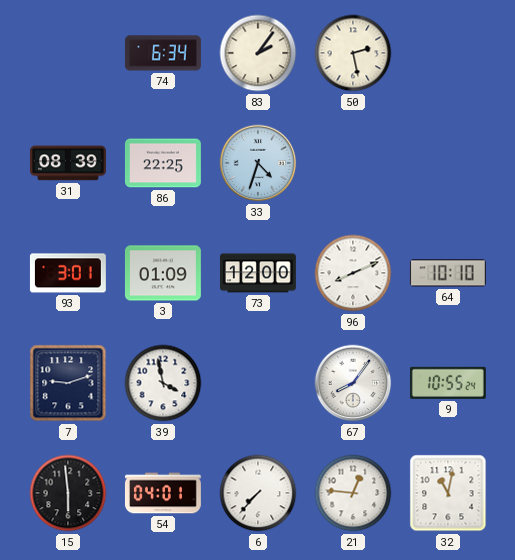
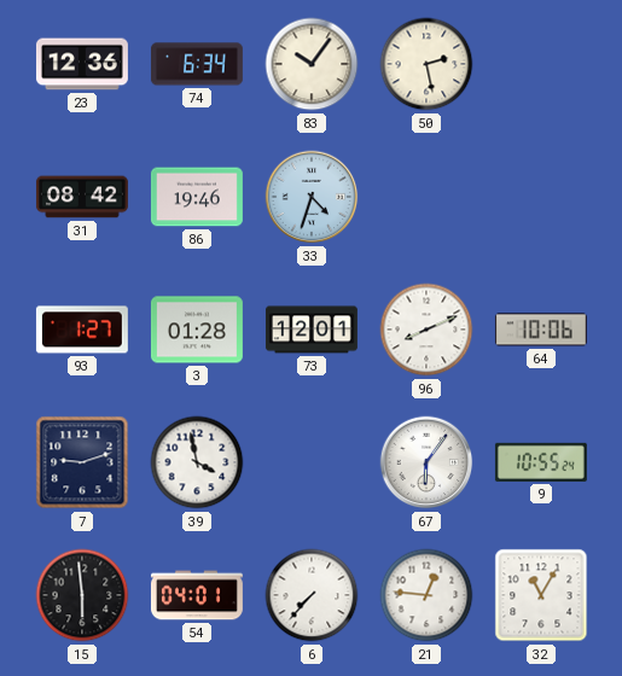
23: none -> 12:36 (82, 64)
83: 2:06 -> 10:06 (312, 64)
31: 08:39 -> 08:42 (82, 197)
86: 22:25 -> 19:46 (197, 197)
93: 3:01 -> 1:27 (82, 330)
3: 01:09 -> 01:28 (197, 330)
73: 12:00 -> 12:01 (312, 330)
64: 10:10 -> 10:06 (541, 330)
67: 8:06 -> 6:06 (426, 462)
32: 11:02 -> 11:05 (541, 595)
